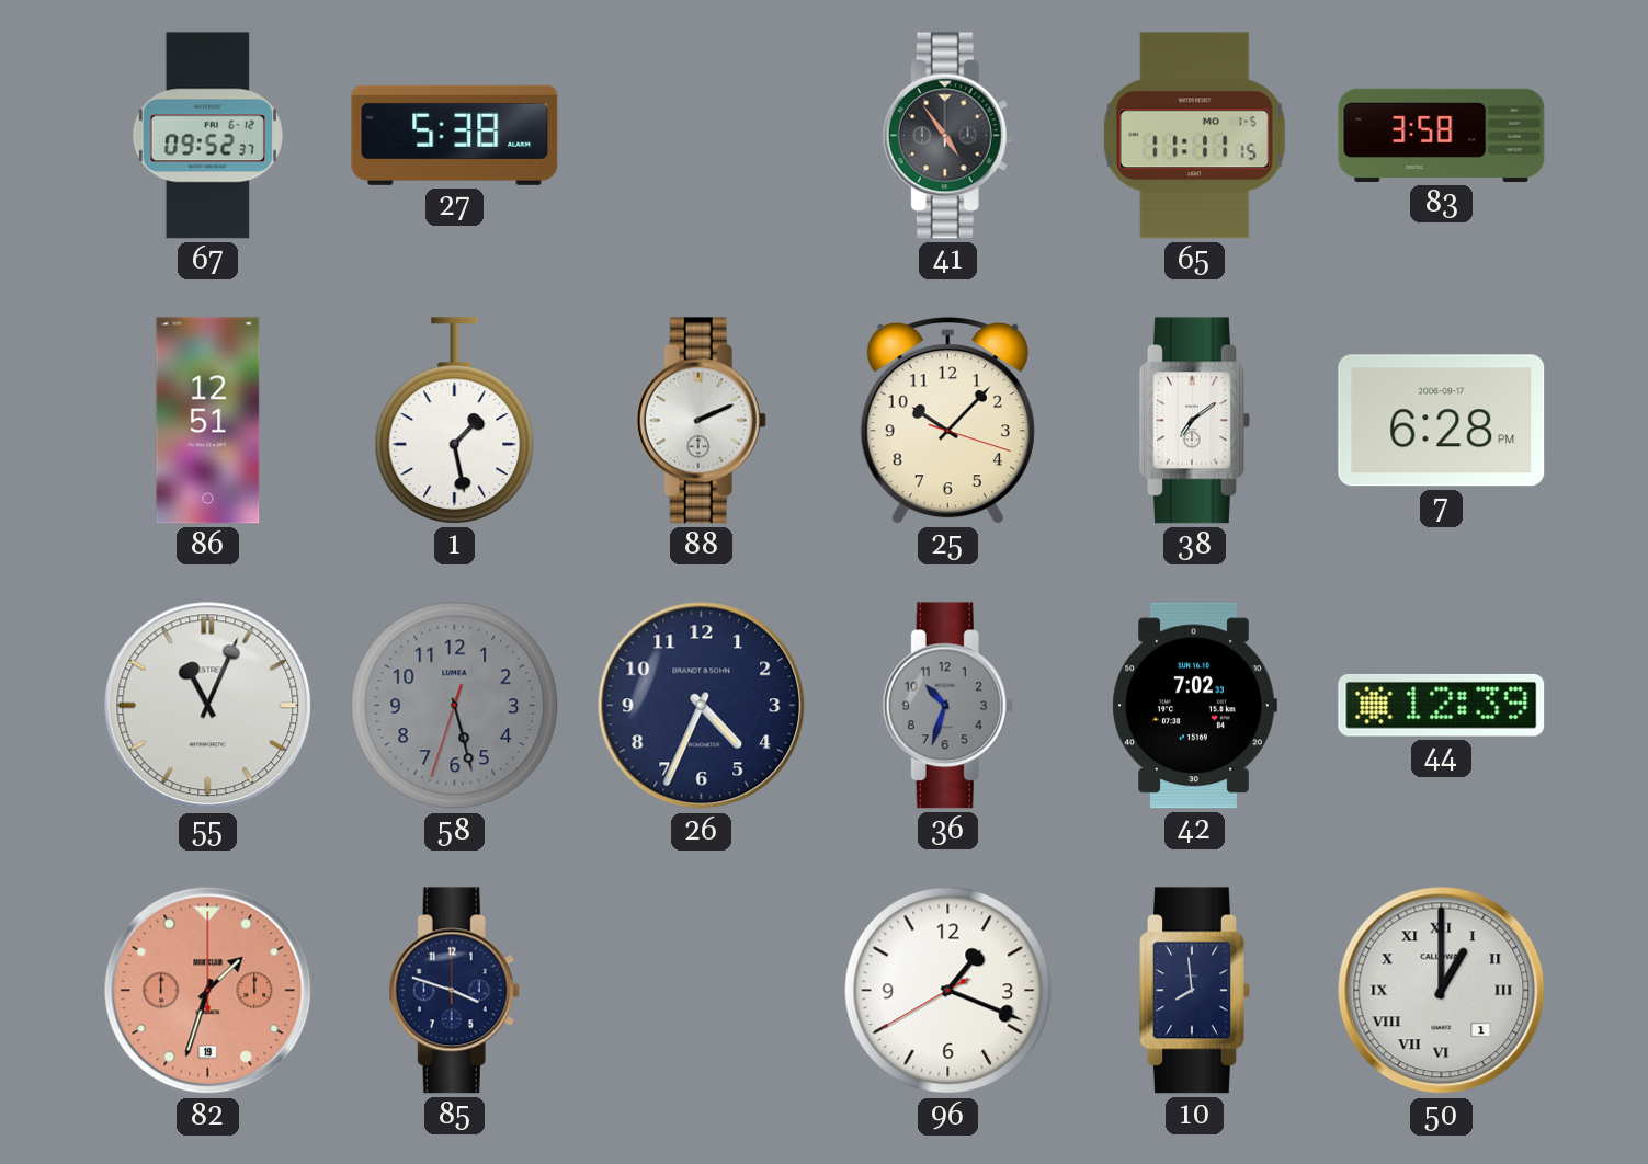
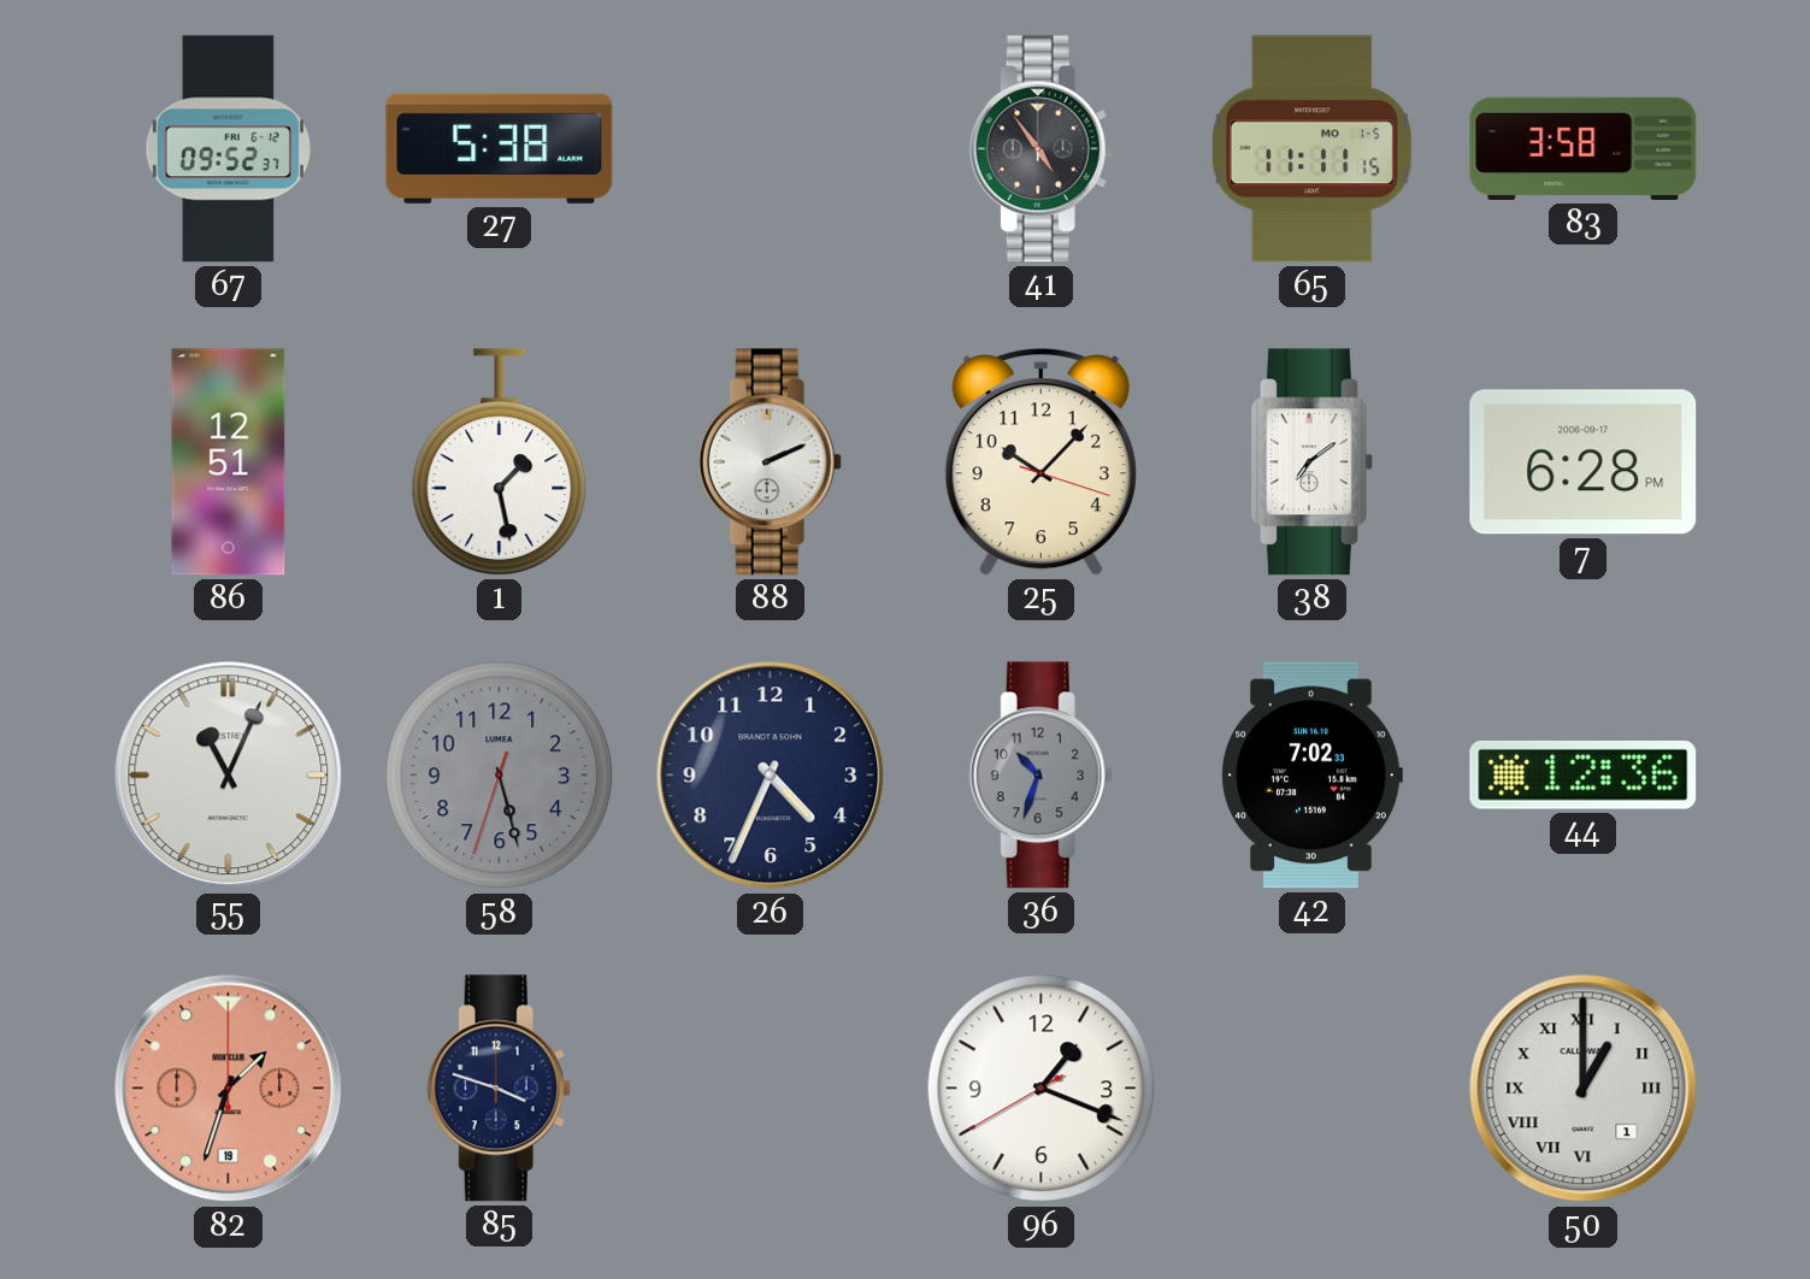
44: 12:39 -> 12:36 (1584, 774)
10: 7:59 -> none (1194, 991)
